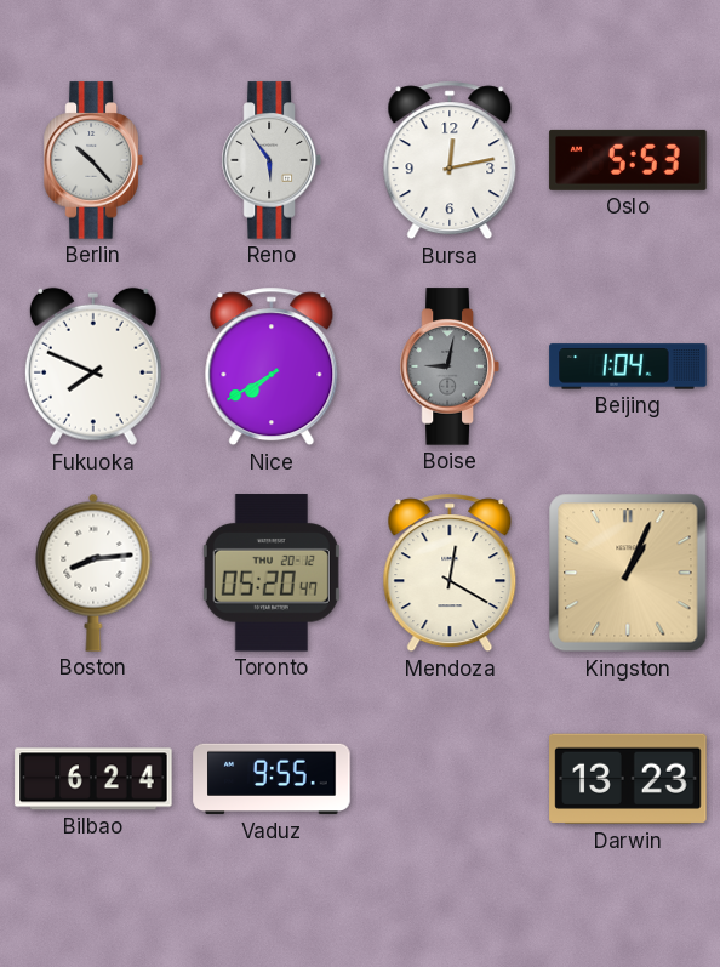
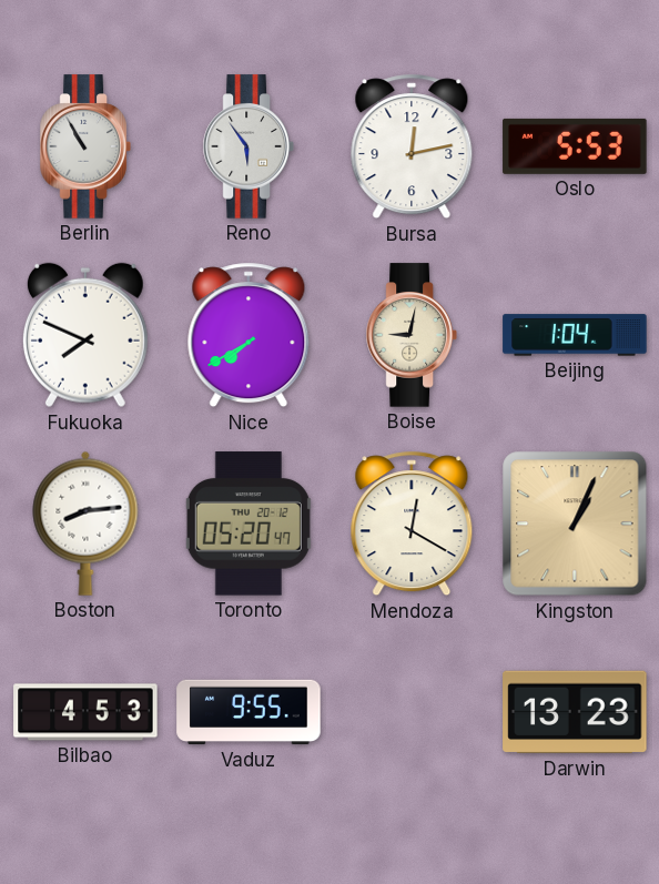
Berlin: 10:23 -> 10:55 (85, 146)
Boise dial: grey -> cream (412, 335)
Bilbao: 6:24 -> 4:53 (85, 712)
